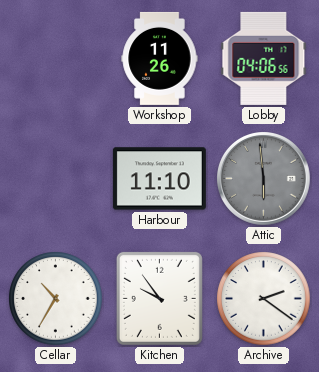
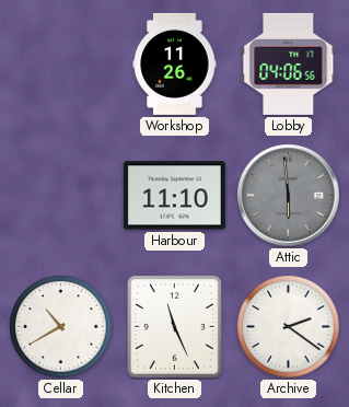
Cellar: 10:35 -> 10:40 (61, 327)
Kitchen: 9:54 -> 11:26 (174, 326)
